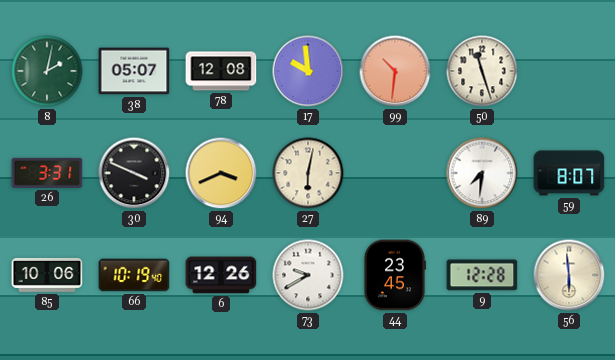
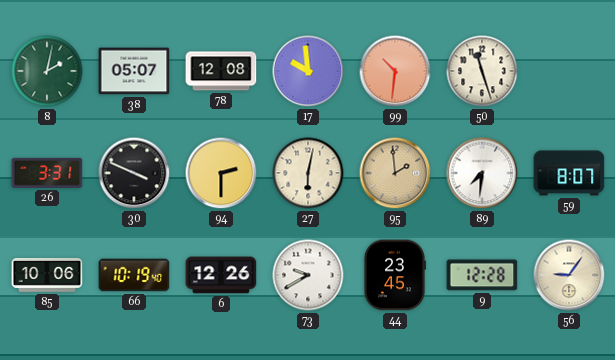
94: 3:41 -> 2:30 (221, 173)
95: none -> 1:59 (395, 173)
56: 5:59 -> 9:06 (569, 275)
